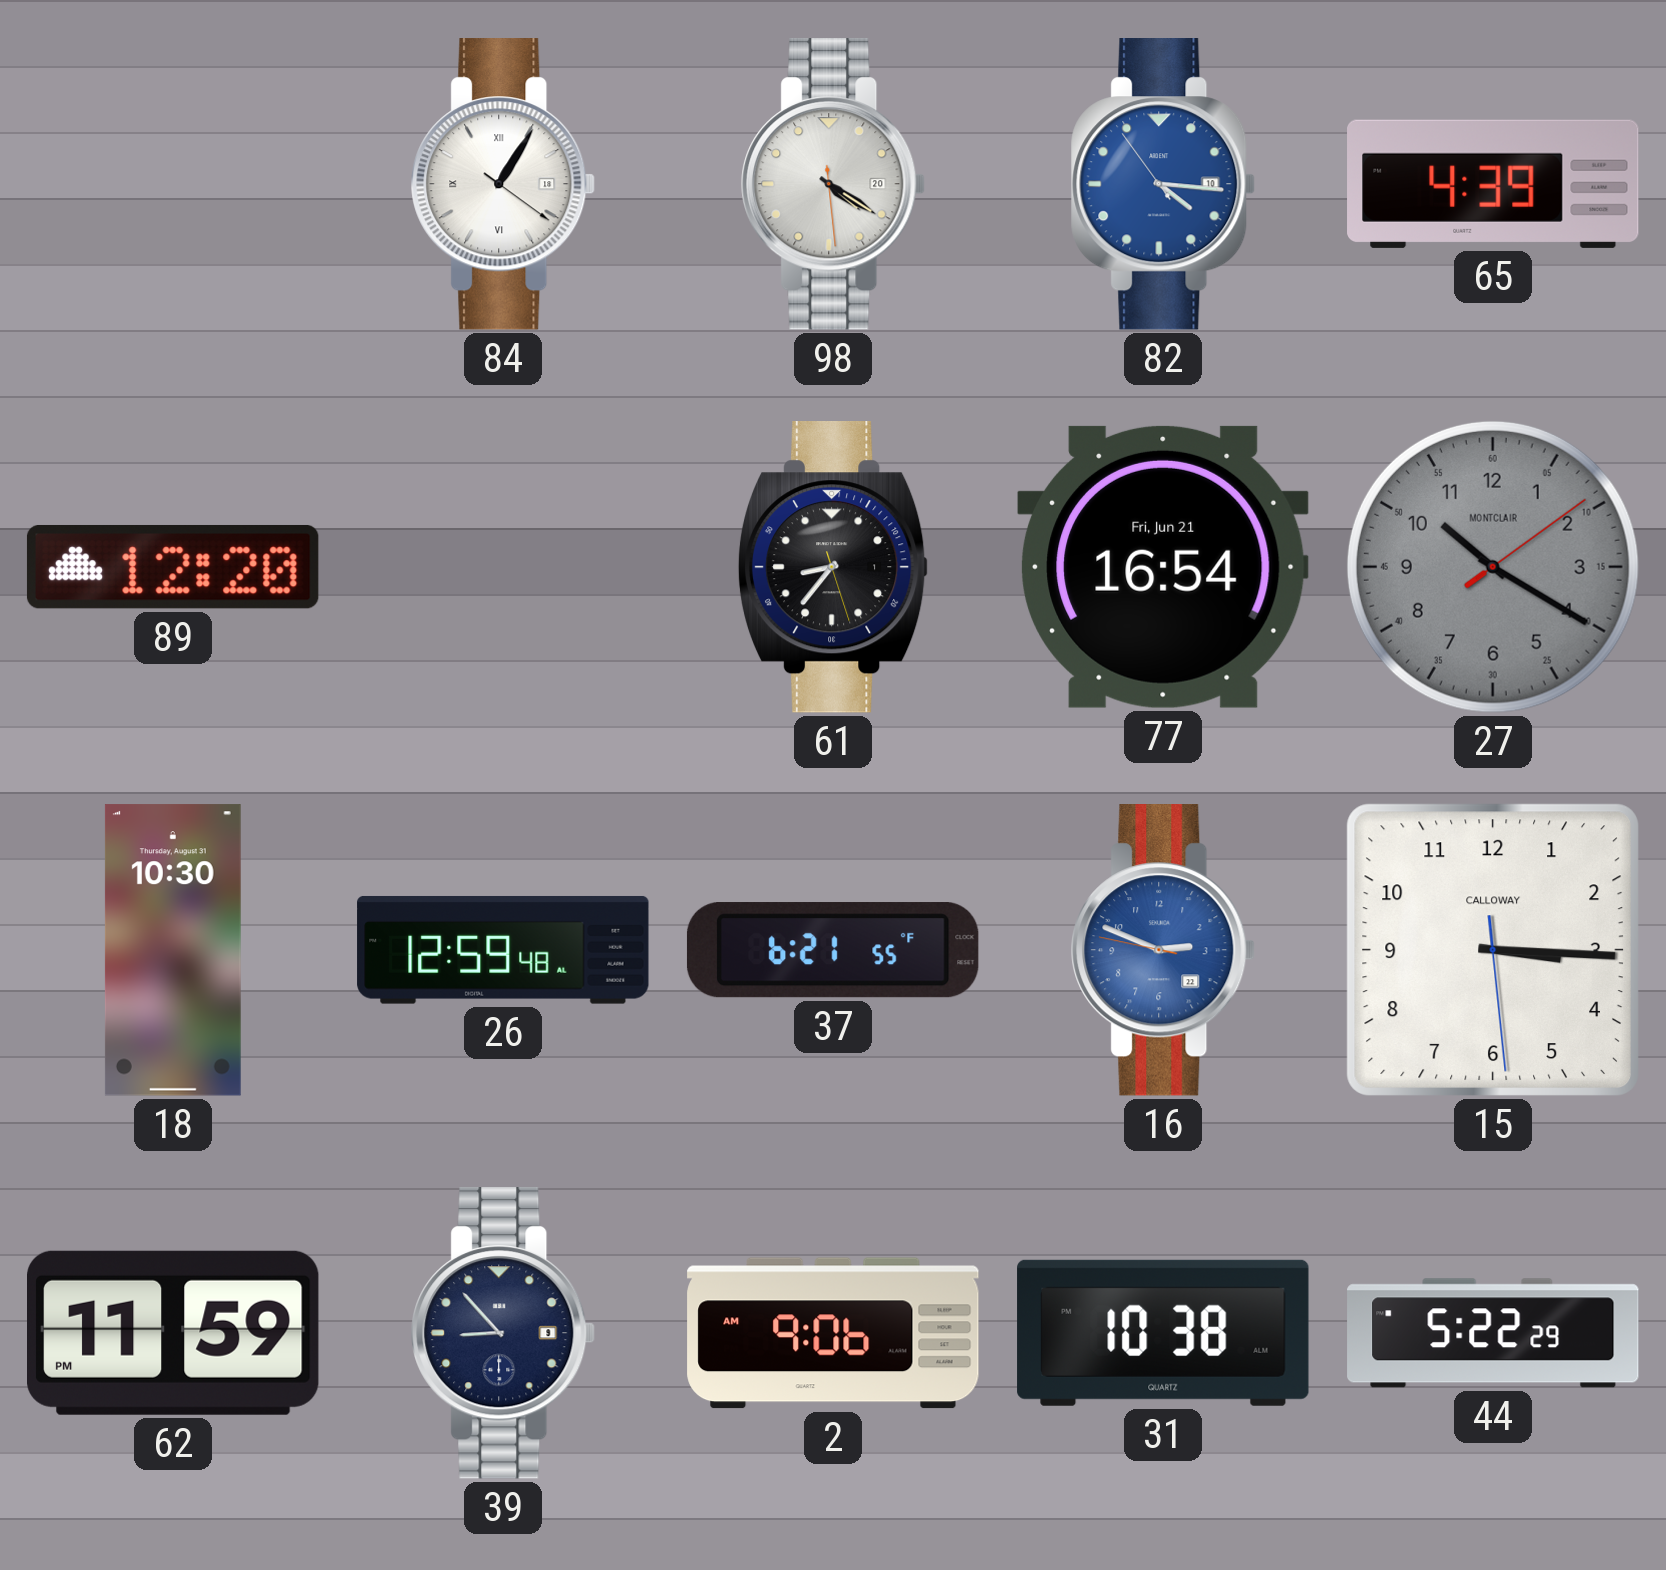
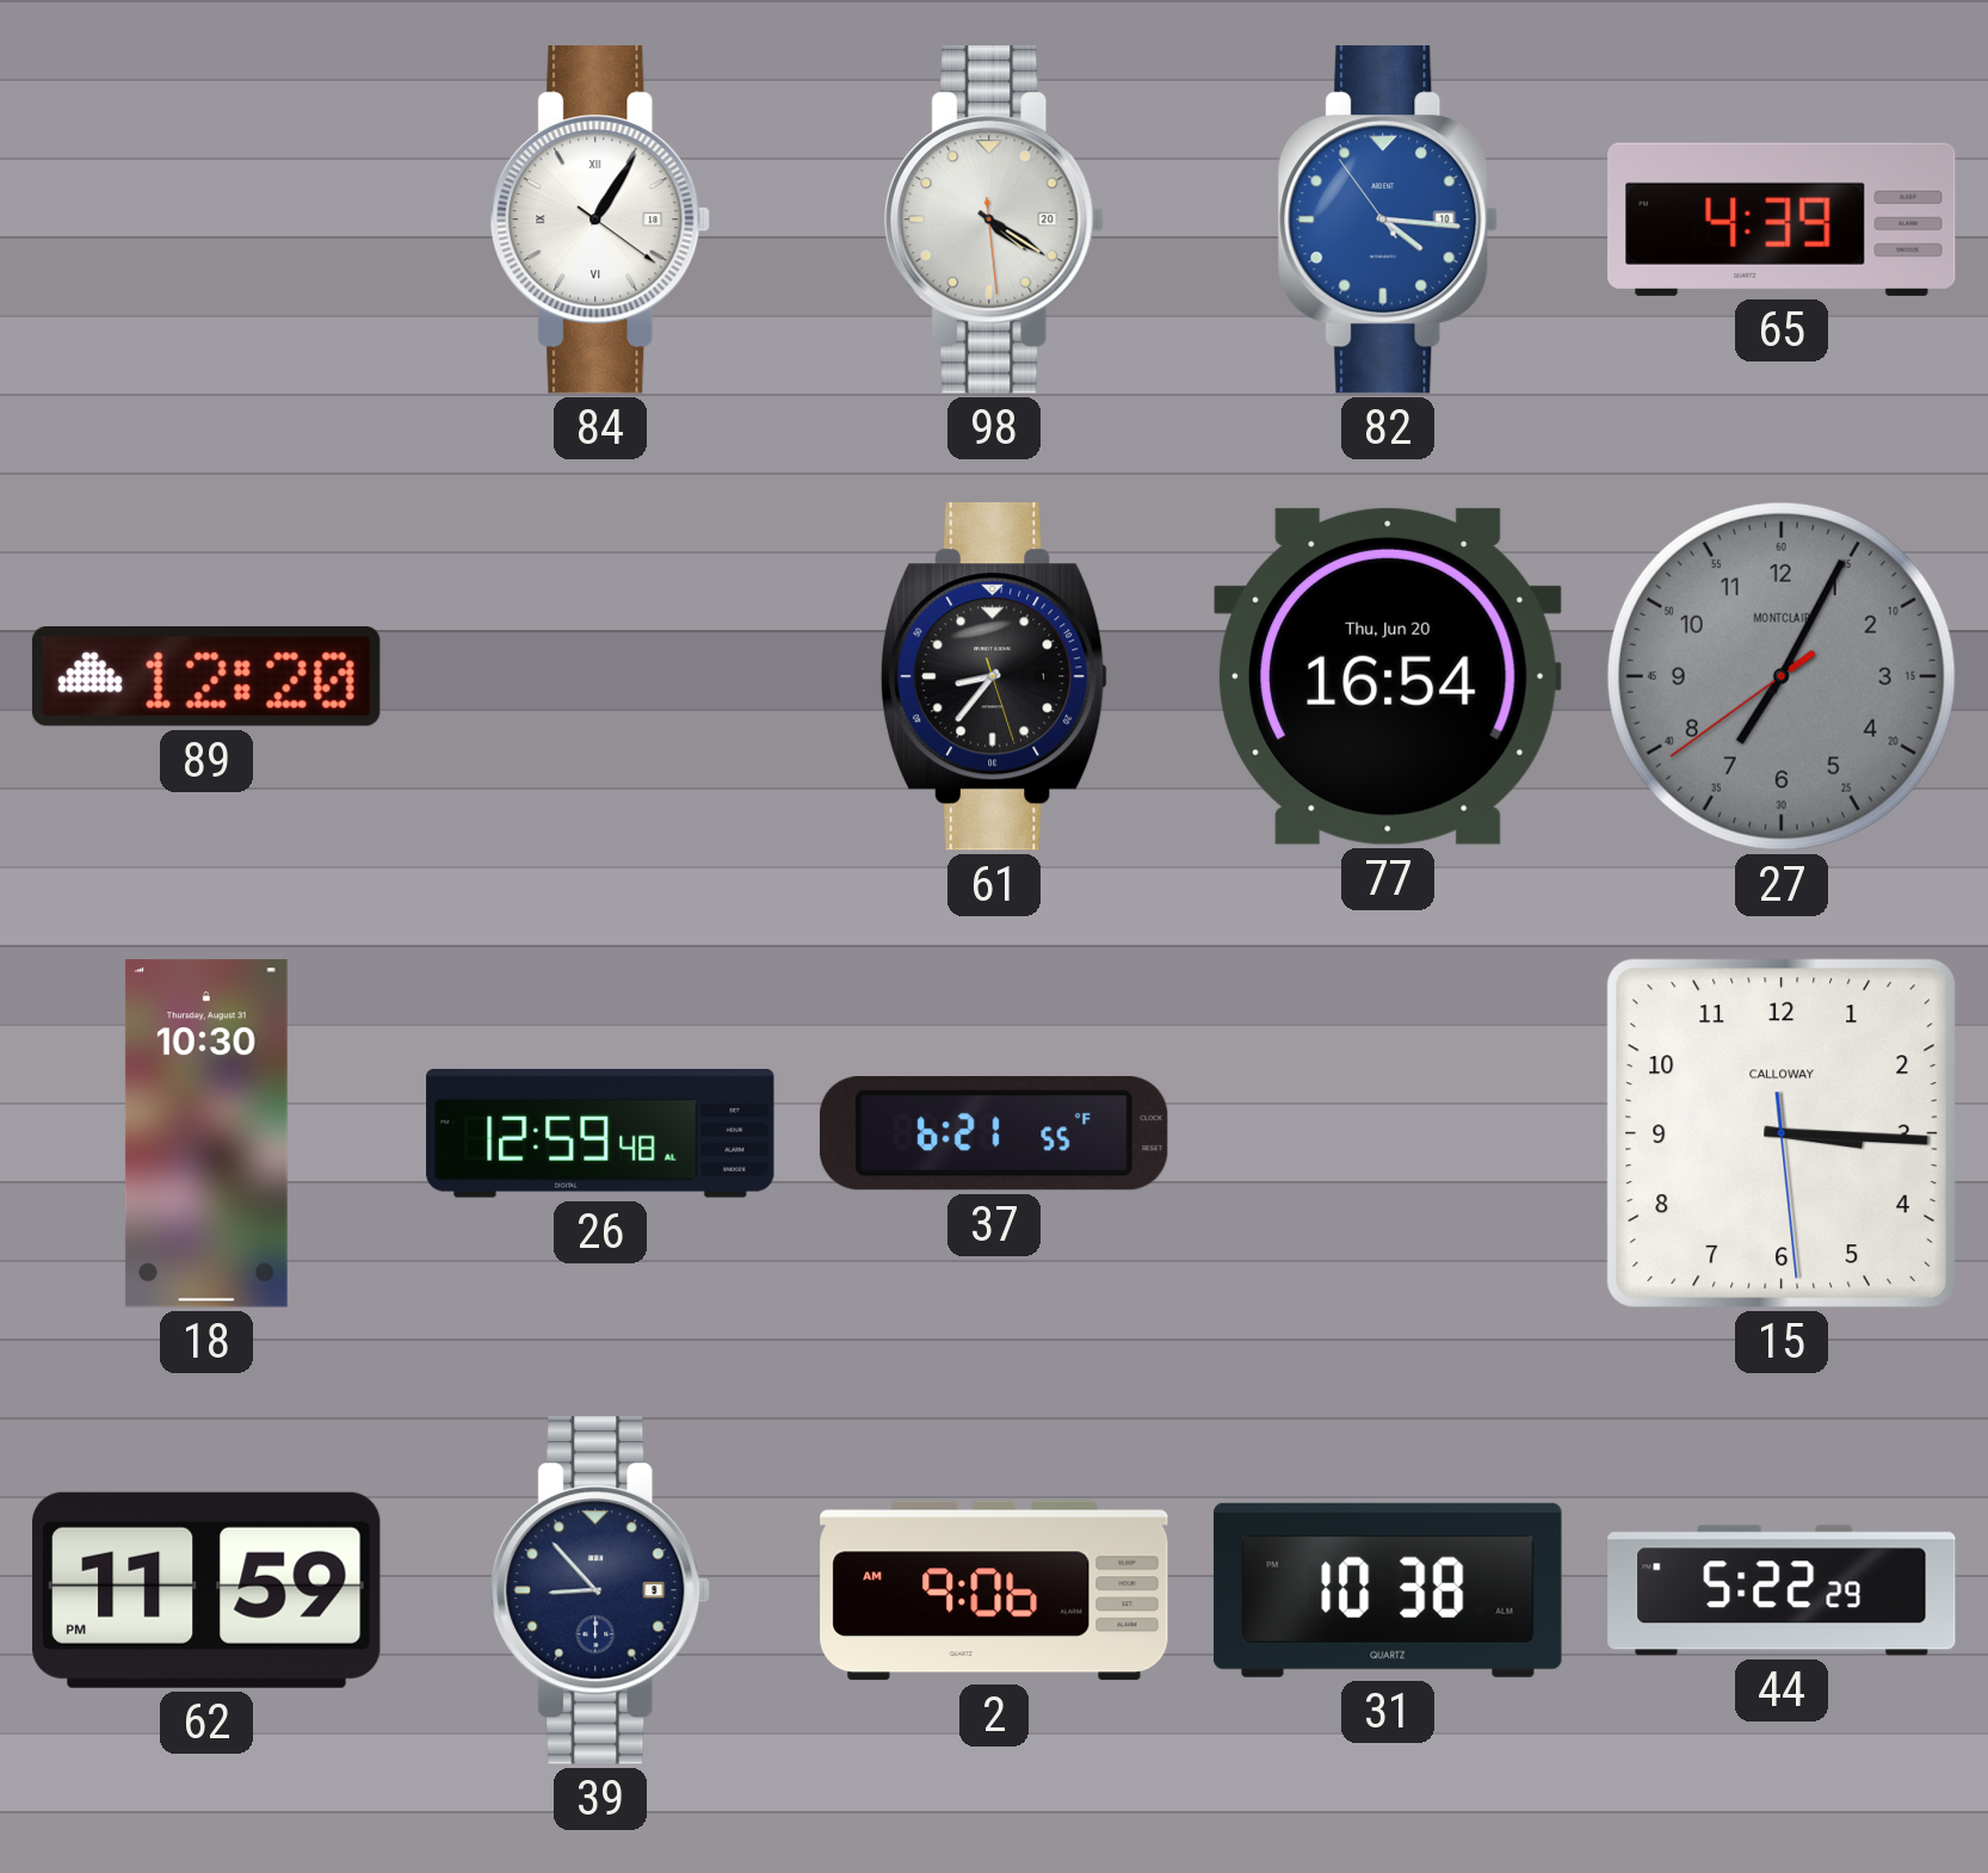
77 date: Fri, Jun 21 -> Thu, Jun 20 (1389, 676)
27: 10:20 -> 7:04 (1782, 676)
16: 2:48 -> none (1163, 951)
